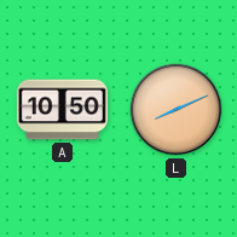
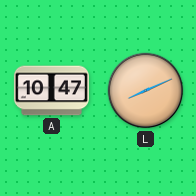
A: 10:50 -> 10:47 (51, 91)
